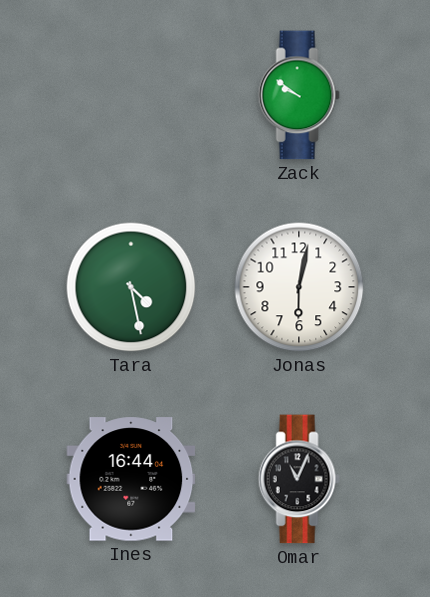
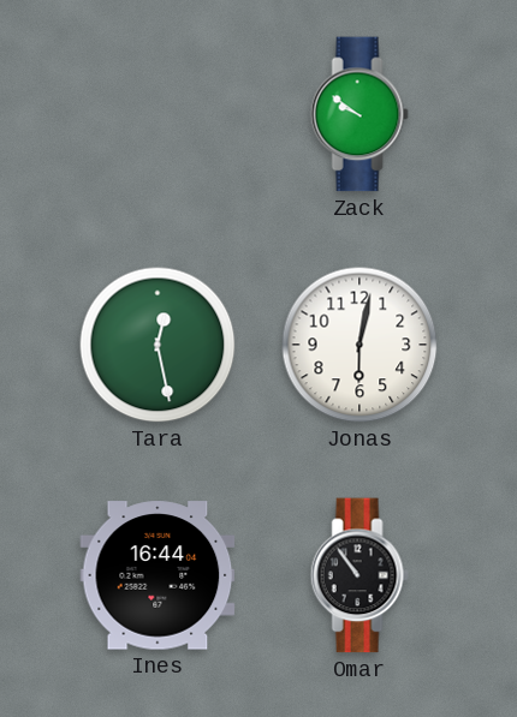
Tara: 4:28 -> 12:28 (158, 345)
Omar: 11:04 -> 10:54 (359, 575)
